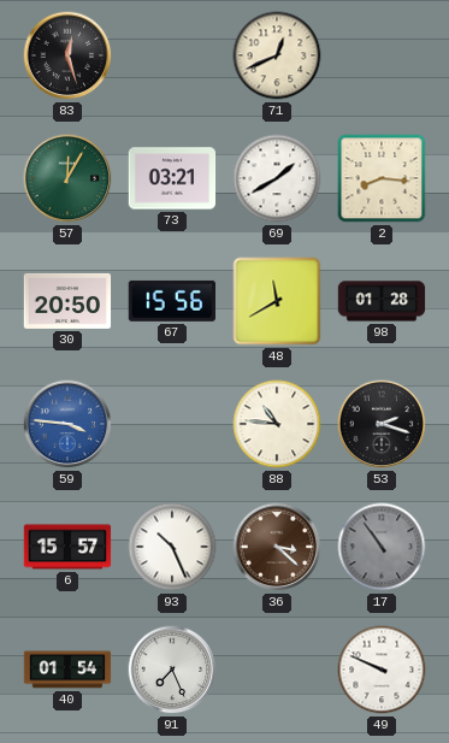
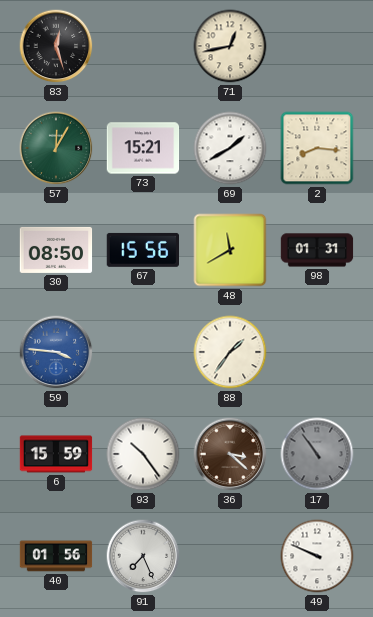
71: 12:41 -> 12:43 (230, 46)
73: 03:21 -> 15:21 (143, 148)
30: 20:50 -> 08:50 (56, 250)
98: 01:28 -> 01:31 (317, 250)
88: 10:46 -> 1:36 (230, 352)
53: 2:18 -> none (382, 424)
6: 15:57 -> 15:59 (56, 454)
93: 10:26 -> 10:24 (143, 454)
40: 01:54 -> 01:56 (56, 556)
